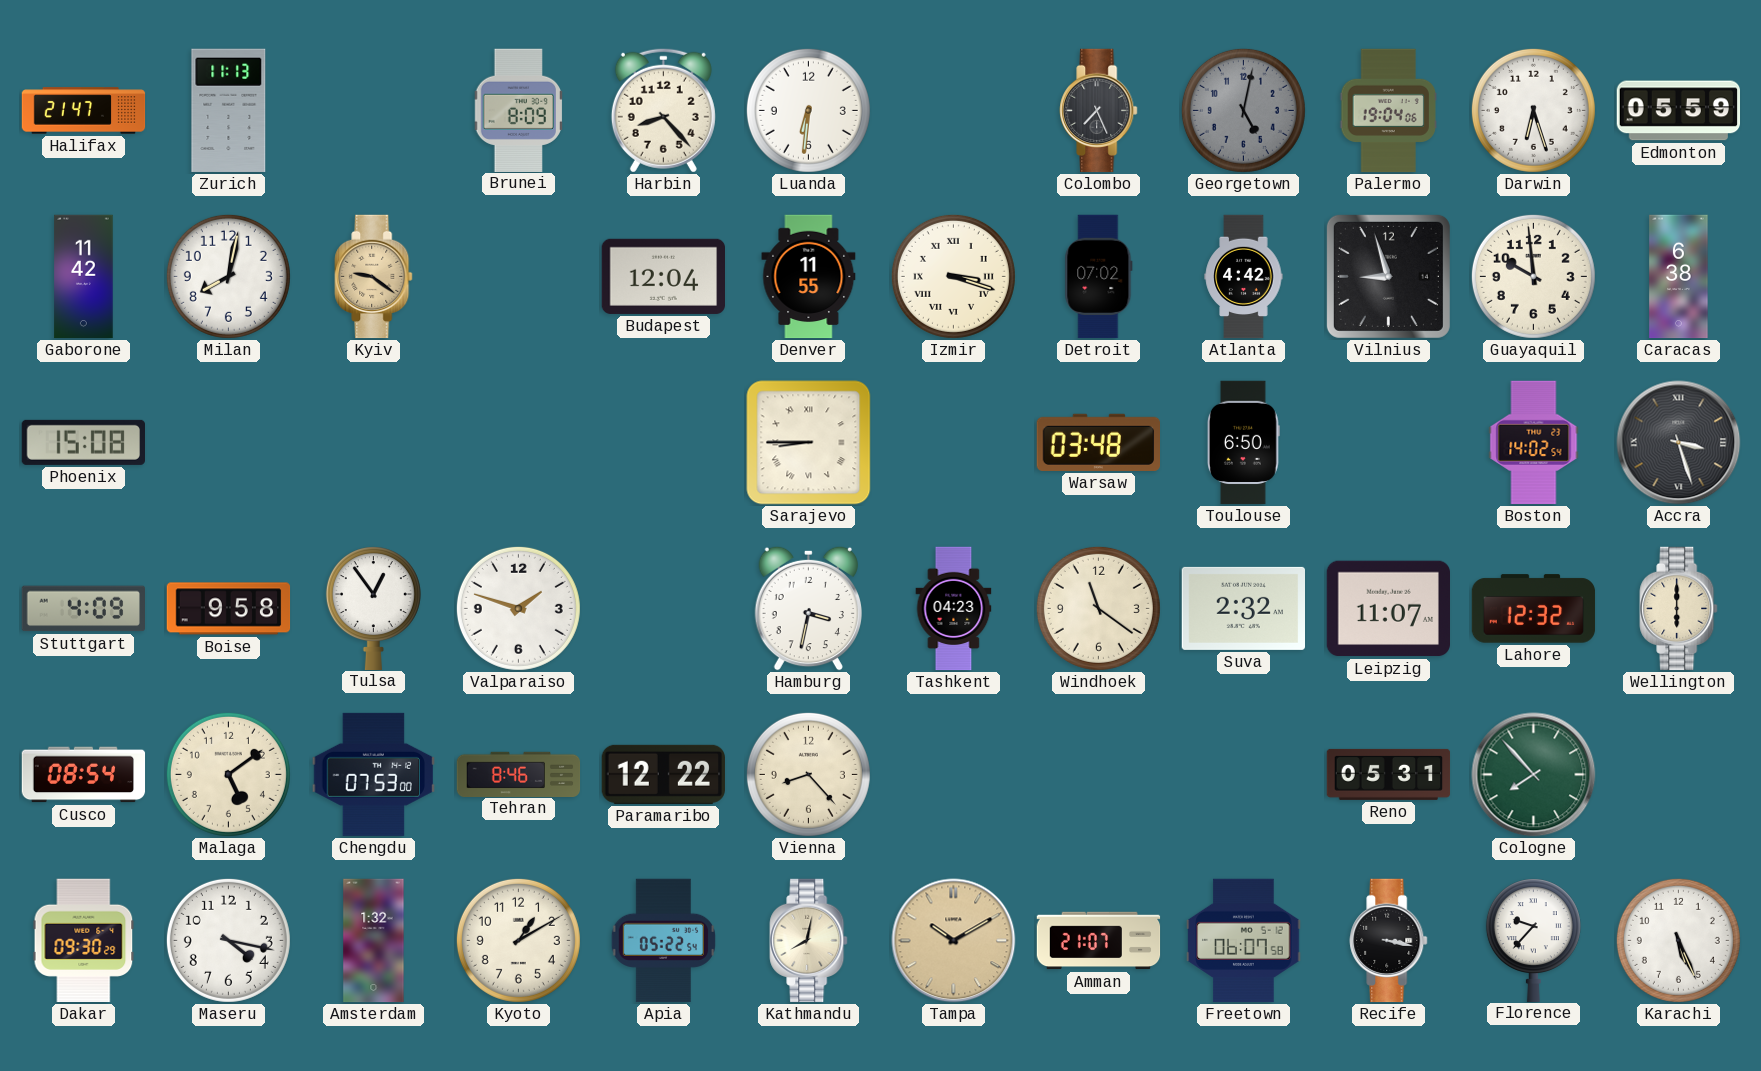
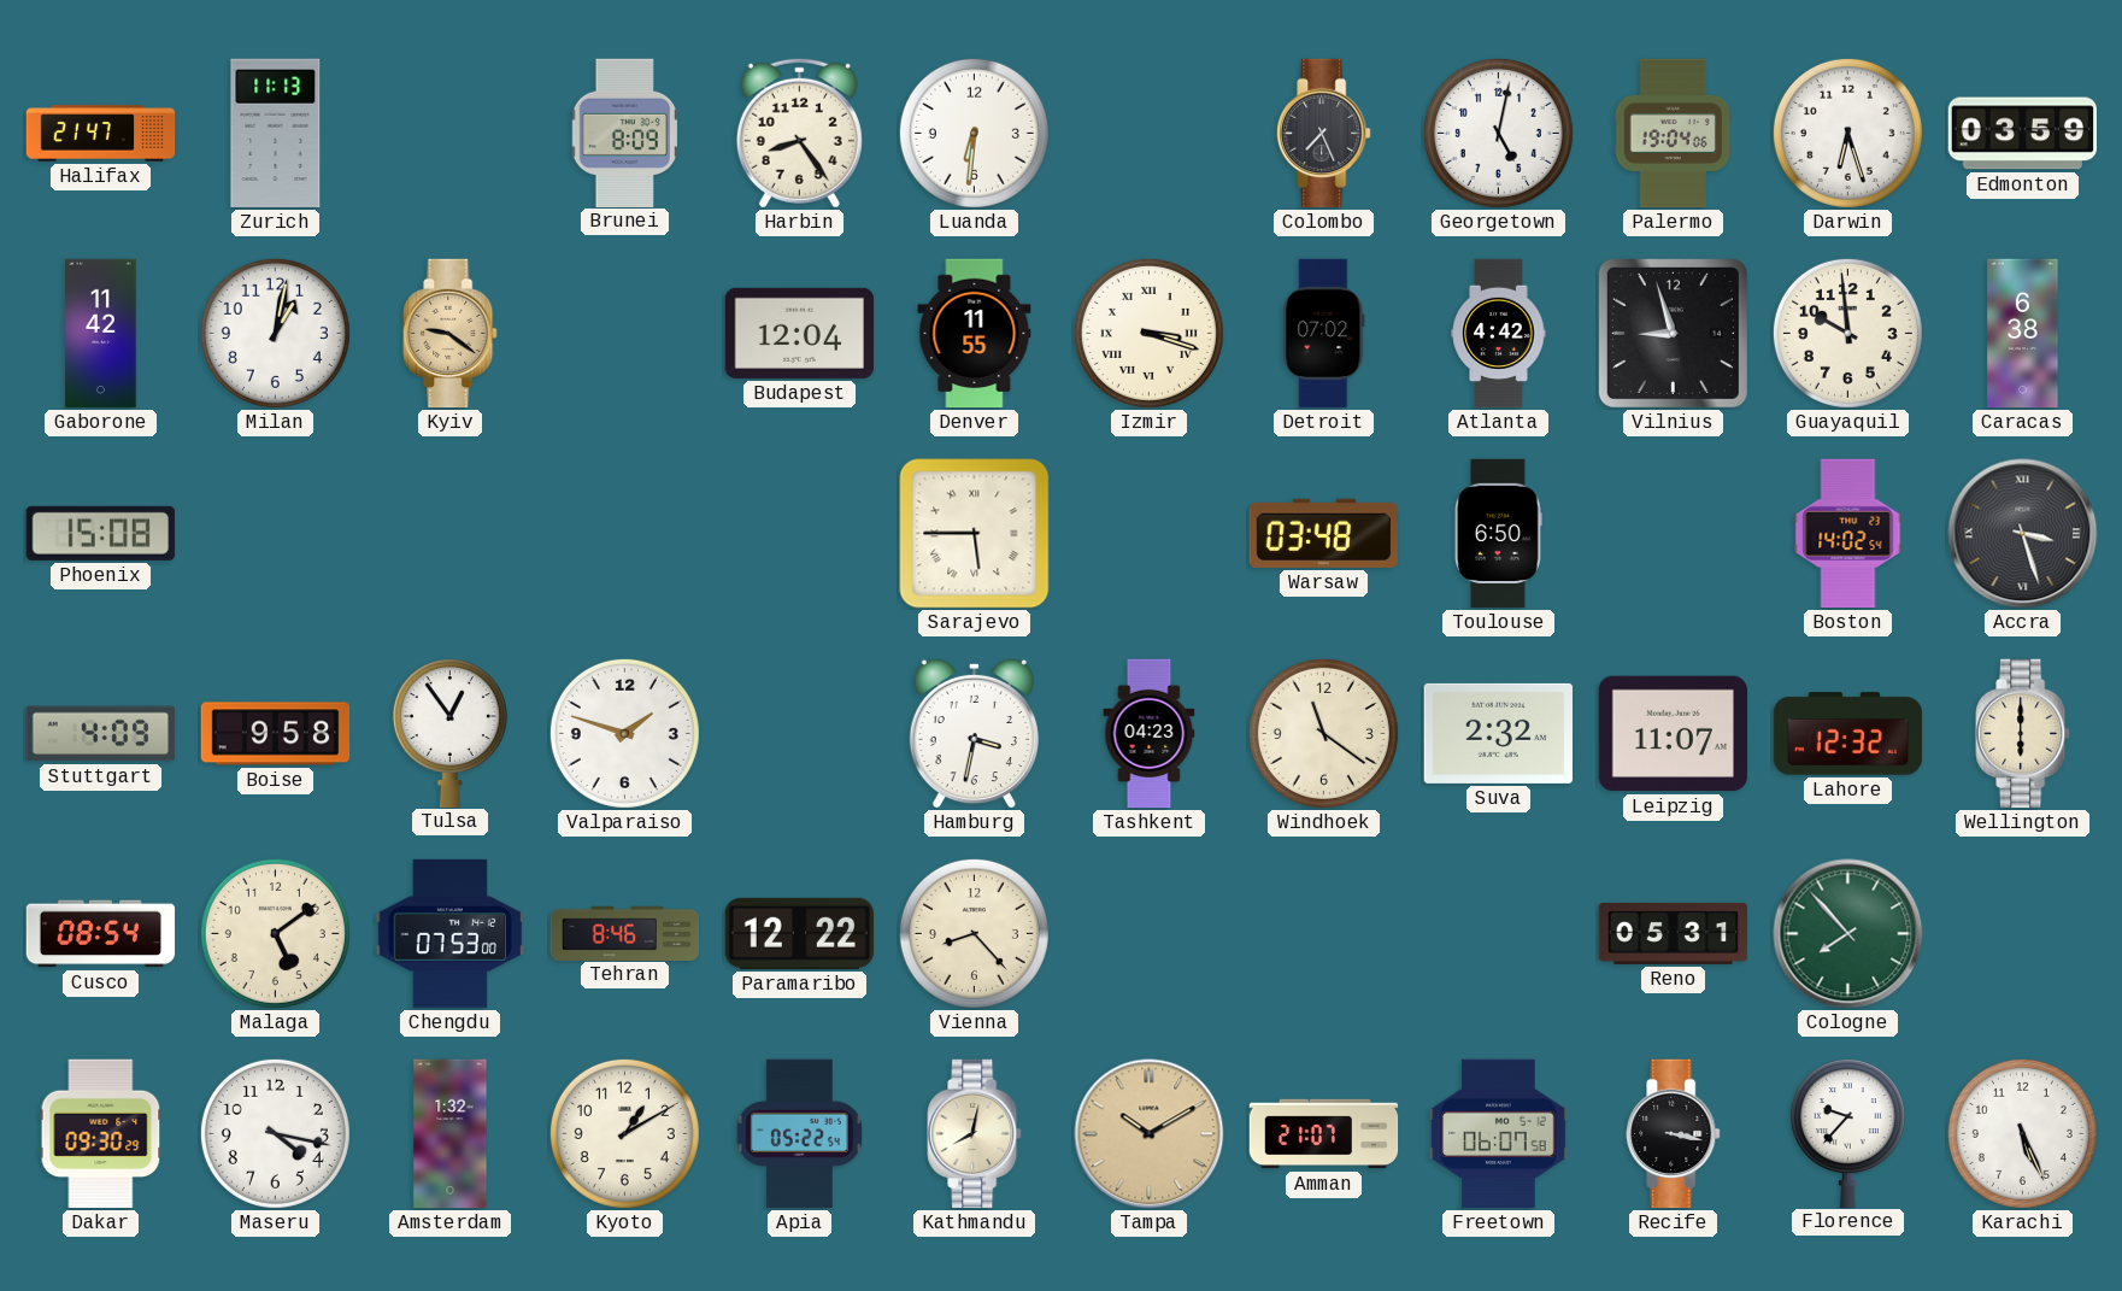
Harbin: 8:23 -> 8:24 (799, 133)
Georgetown dial: grey -> white (1498, 133)
Edmonton: 05:59 -> 03:59 (2022, 134)
Milan: 8:02 -> 1:02 (275, 333)
Sarajevo: 8:45 -> 5:45 (975, 534)
